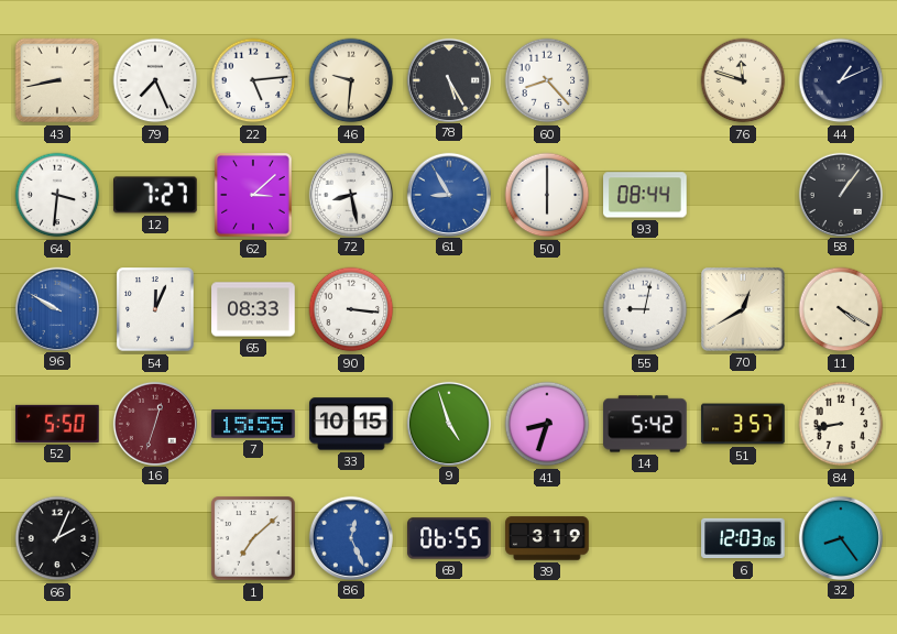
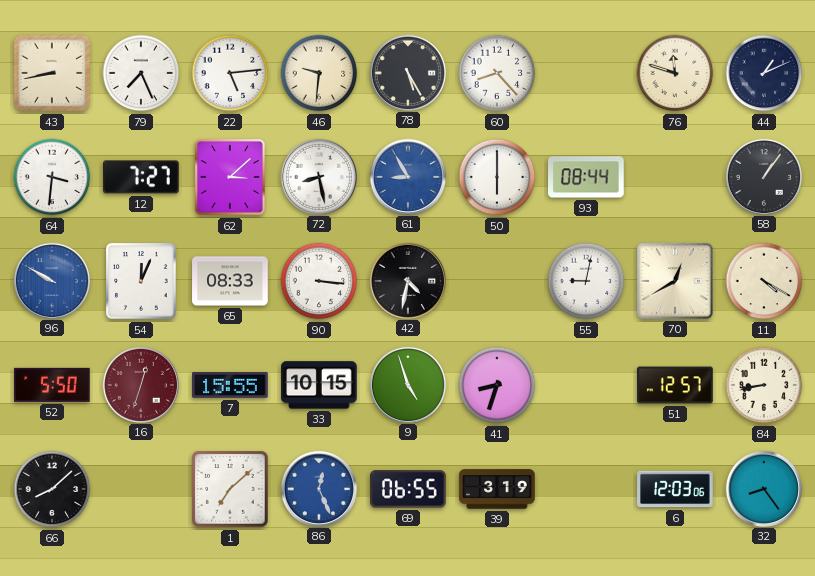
42: none -> 4:32 (407, 280)
14: 5:42 -> none (645, 424)
51: 3:57 -> 12:57 (675, 385)
66: 2:04 -> 8:08 (52, 489)
